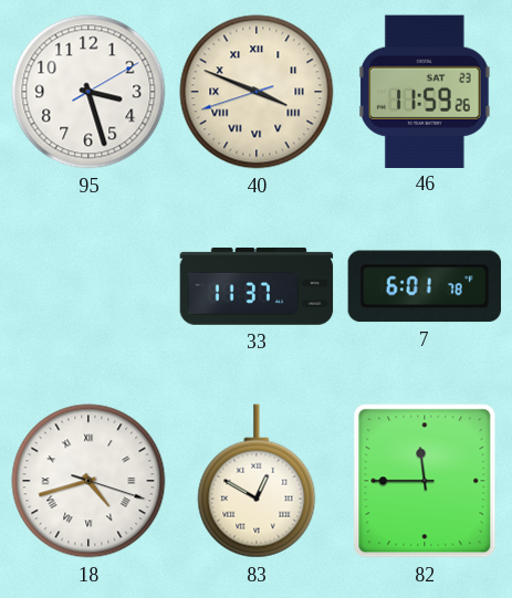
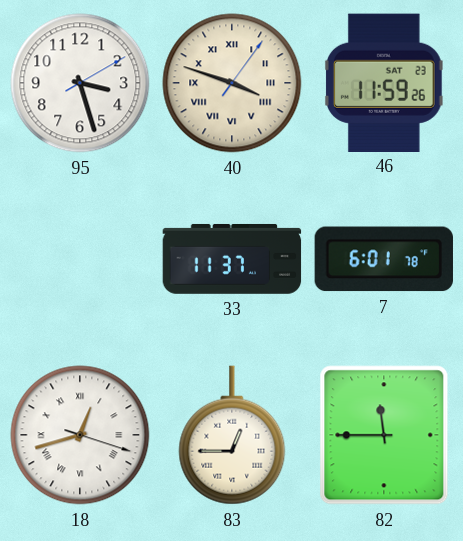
40: 3:48:42 -> 3:48:06 (232, 83)
18: 4:42 -> 12:42 (80, 435)
83: 12:50 -> 12:45 (232, 435)
